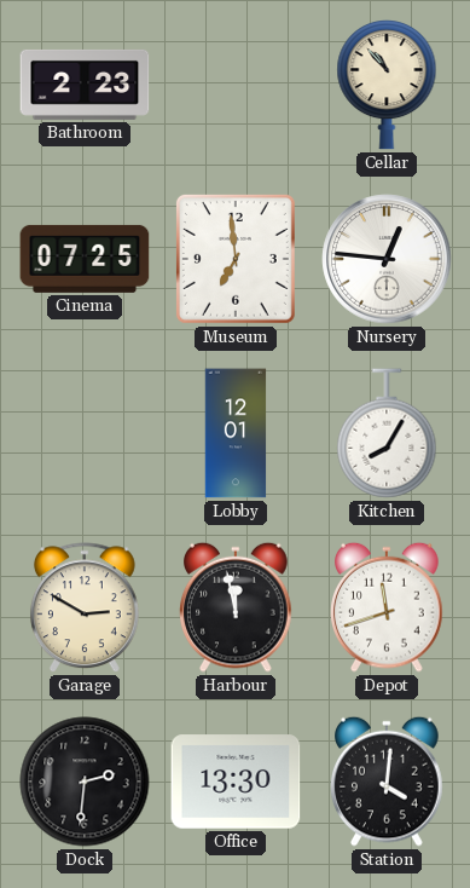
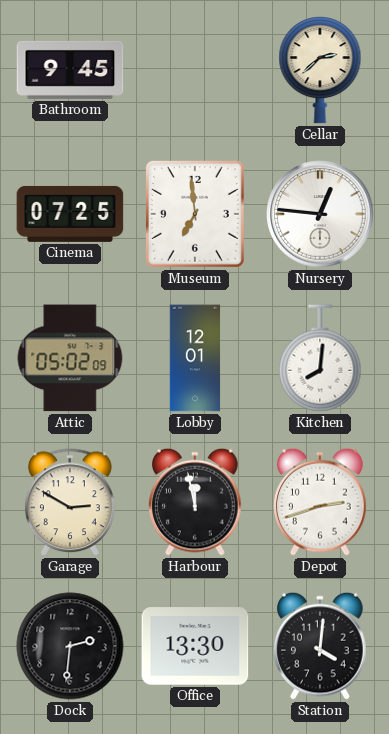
Bathroom: 2:23 -> 9:45 (70, 70)
Cellar: 10:53 -> 2:38 (320, 71)
Attic: none -> 05:02 (70, 358)
Kitchen: 8:05 -> 8:01 (320, 358)
Depot: 11:42 -> 2:42 (320, 502)
